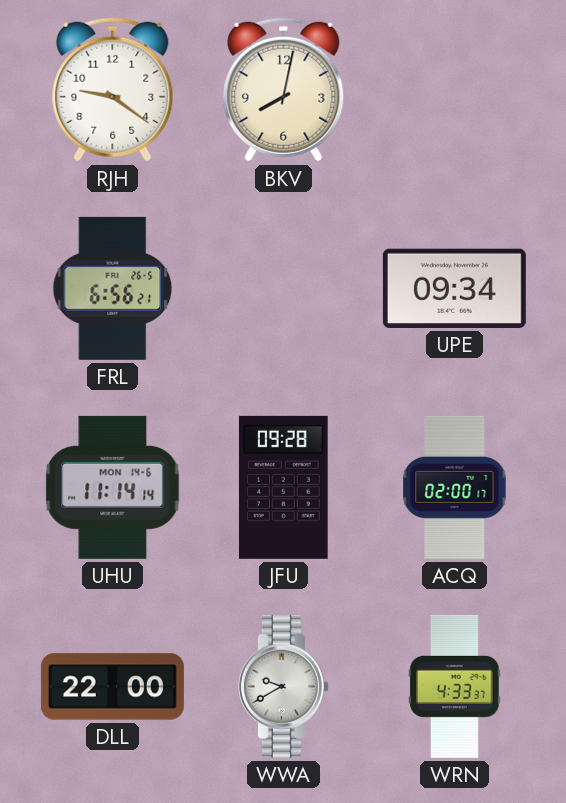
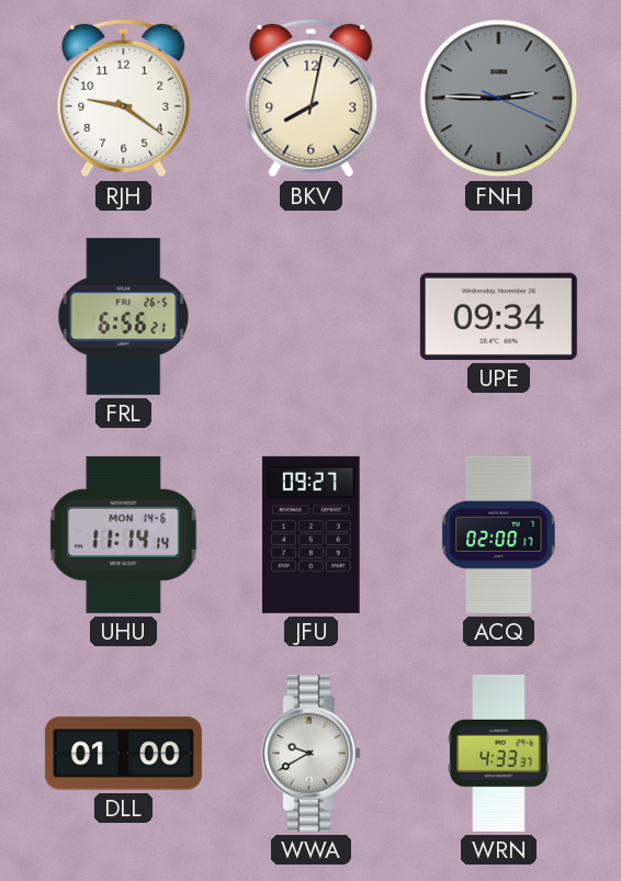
FNH: none -> 2:45 (499, 99)
JFU: 09:28 -> 09:27 (310, 534)
DLL: 22:00 -> 01:00 (123, 754)
